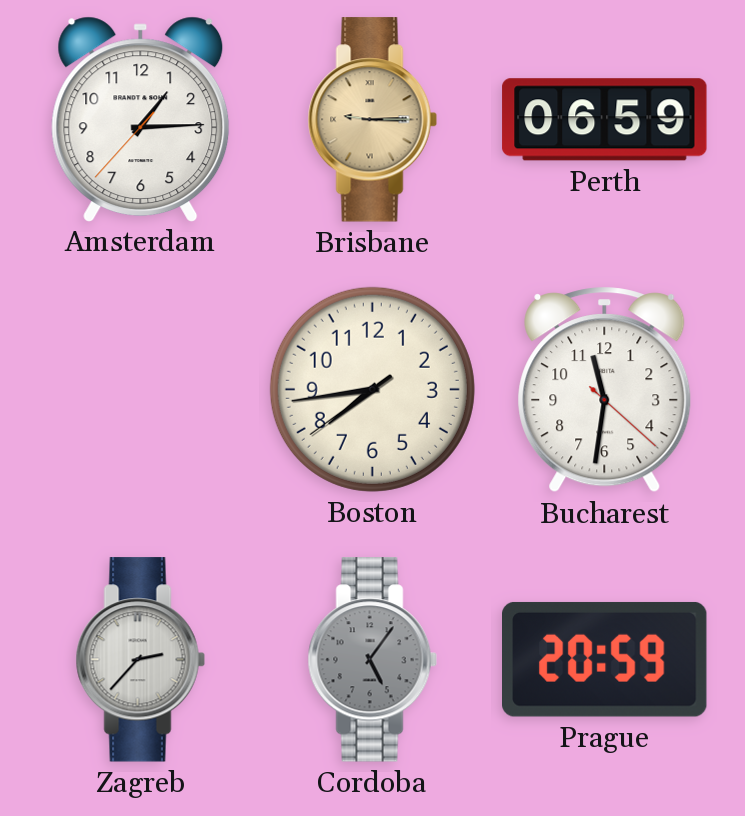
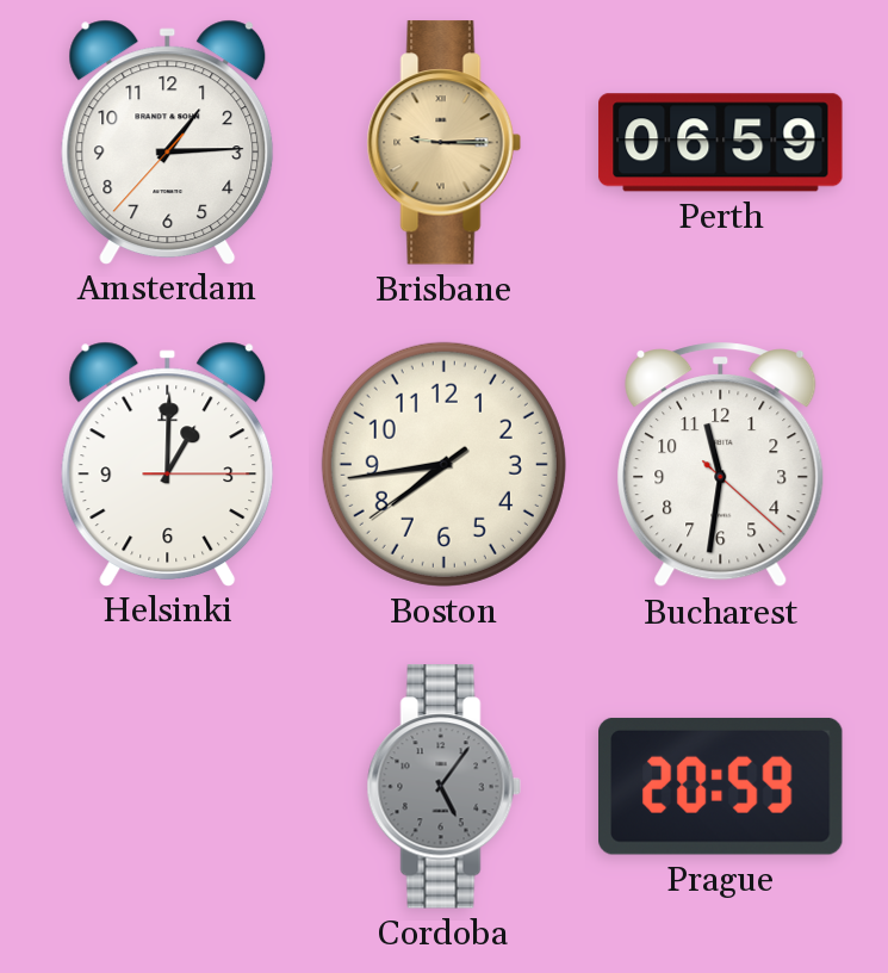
Helsinki: none -> 1:00 (168, 464)
Zagreb: 2:37 -> none (140, 660)
